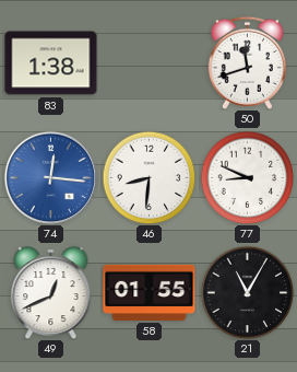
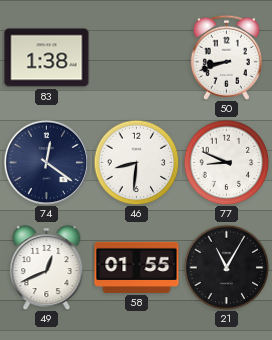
50: 11:42 -> 8:42 (226, 57)
74: 12:16 -> 12:21 (46, 162)
74 dial: blue -> navy (46, 162)
